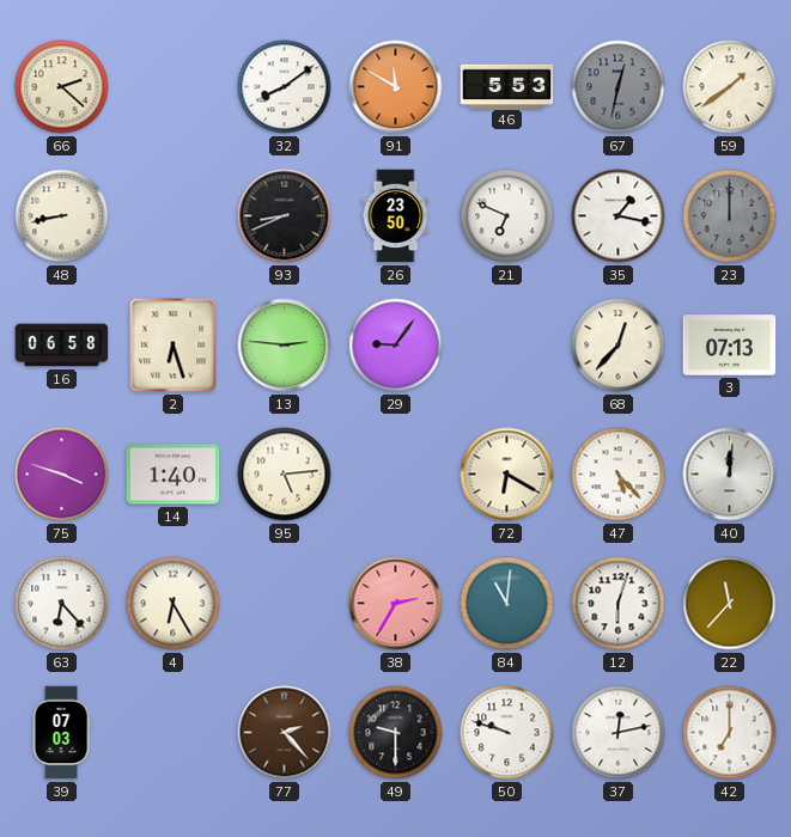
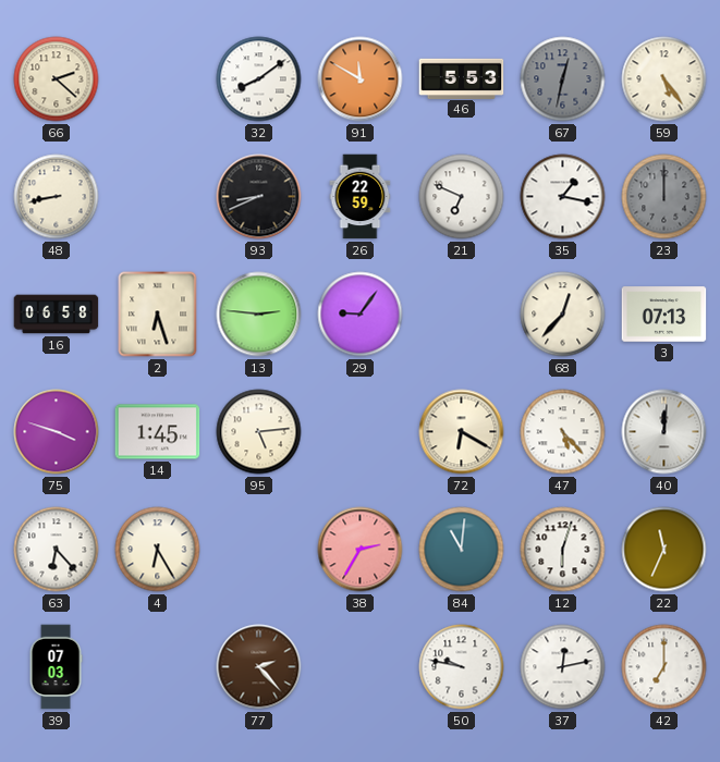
59: 1:39 -> 5:24 (664, 79)
26: 23:50 -> 22:59 (361, 197)
14: 1:40 -> 1:45 (158, 432)
22: 11:37 -> 11:34 (664, 550)
49: 9:30 -> none (396, 733)
50: 9:48 -> 9:47 (462, 667)
